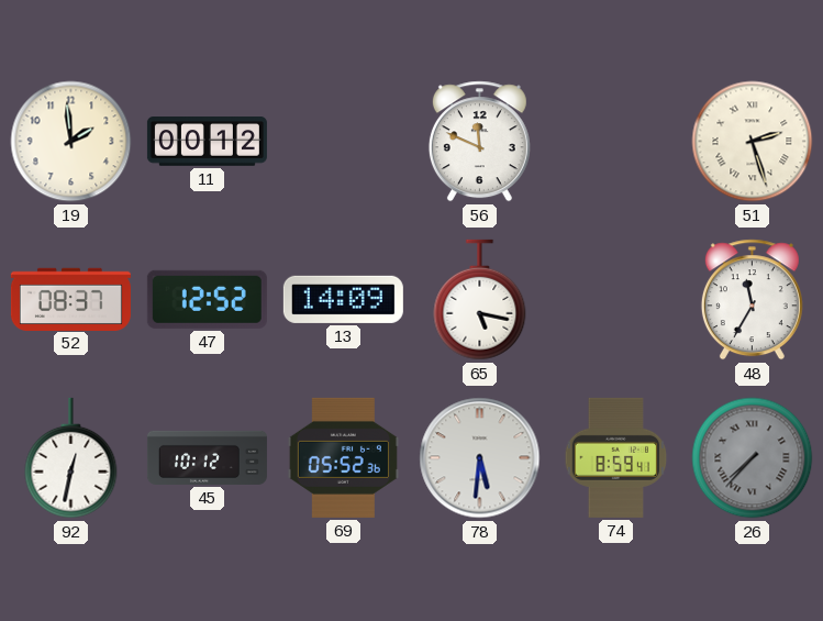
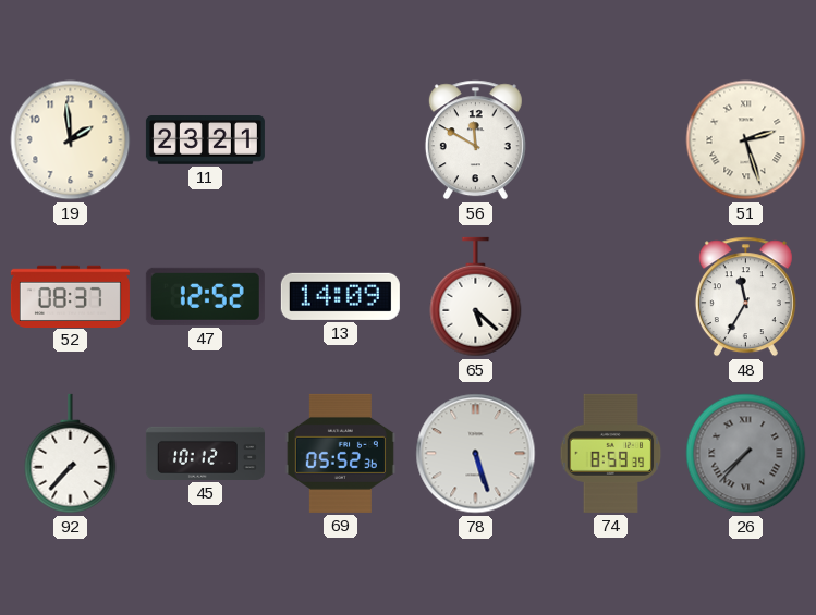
11: 00:12 -> 23:21 (205, 140)
56: 11:49 -> 11:50 (475, 140)
65: 5:17 -> 5:22 (476, 297)
92: 12:32 -> 7:37 (71, 454)
78: 5:31 -> 5:27 (476, 454)
74: 8:59:41 -> 8:59:39 (611, 453)
